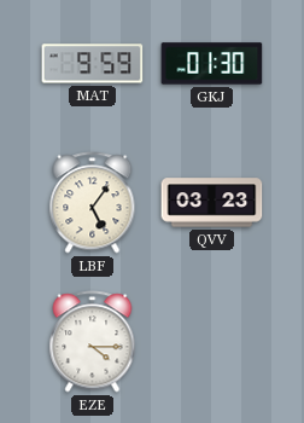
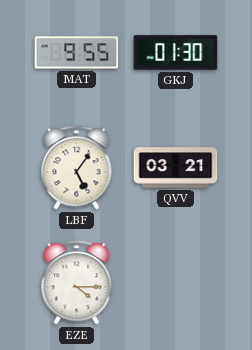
MAT: 9:59 -> 9:55 (77, 53)
QVV: 03:23 -> 03:21 (176, 168)
